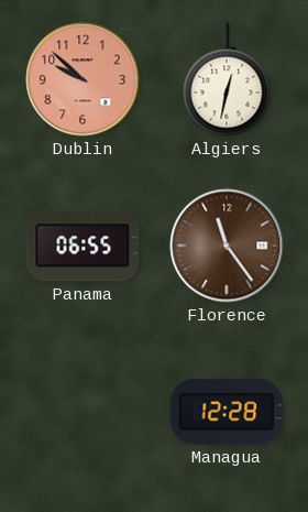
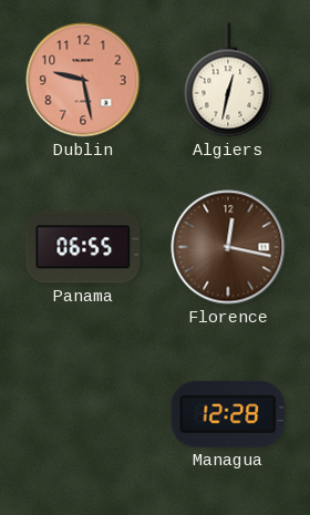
Dublin: 9:52 -> 9:28 (83, 80)
Florence: 11:24 -> 12:17 (228, 247)
